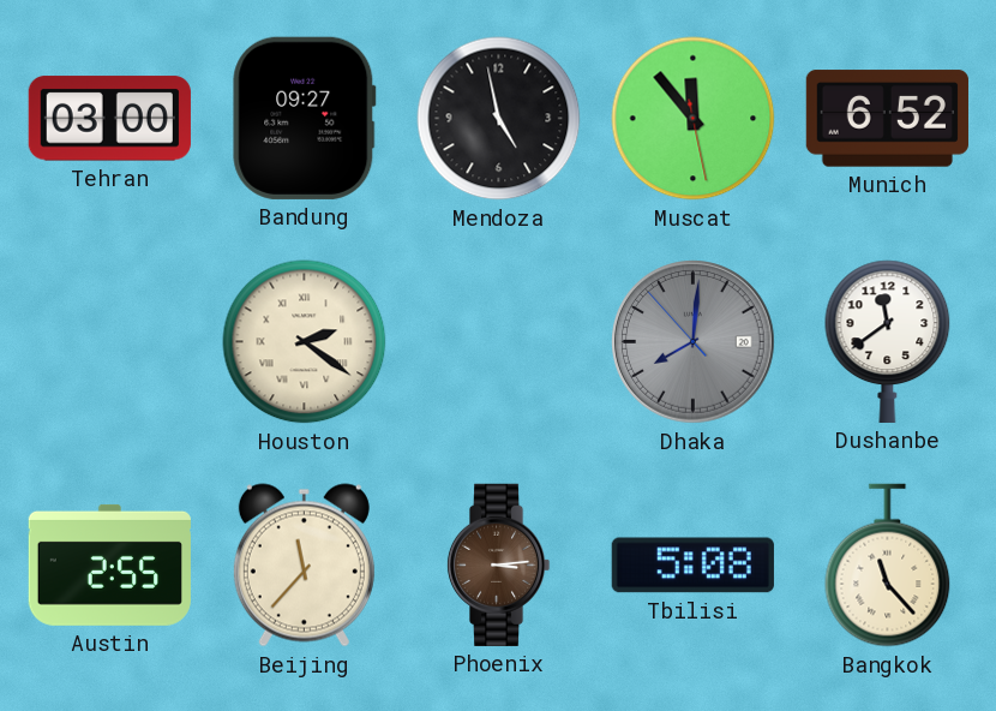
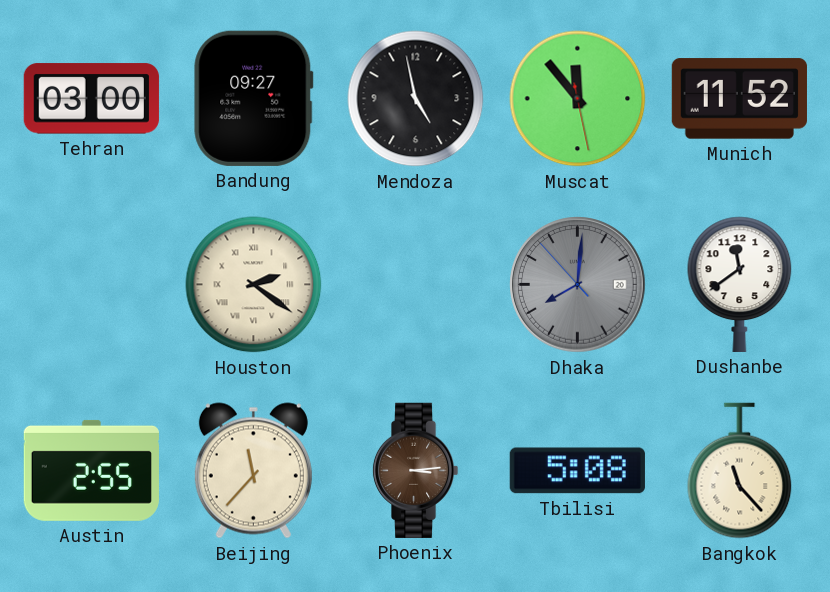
Munich: 6:52 -> 11:52 (739, 99)
